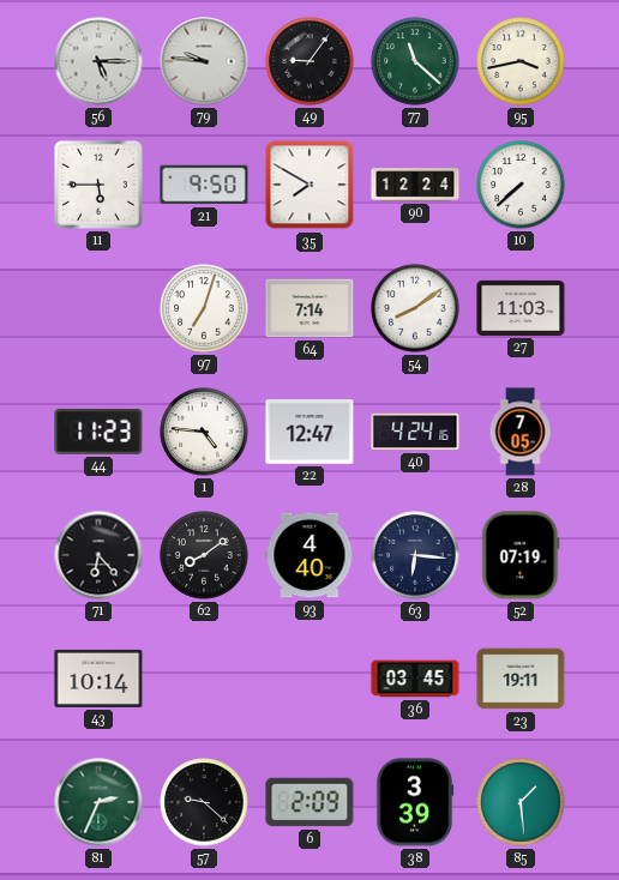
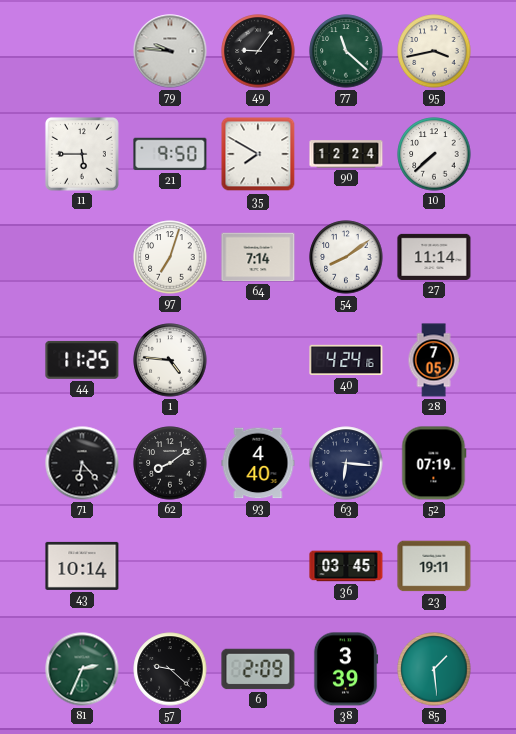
56: 5:15 -> none (98, 61)
27: 11:03 -> 11:14 (434, 257)
44: 11:23 -> 11:25 (82, 360)
22: 12:47 -> none (309, 432)
